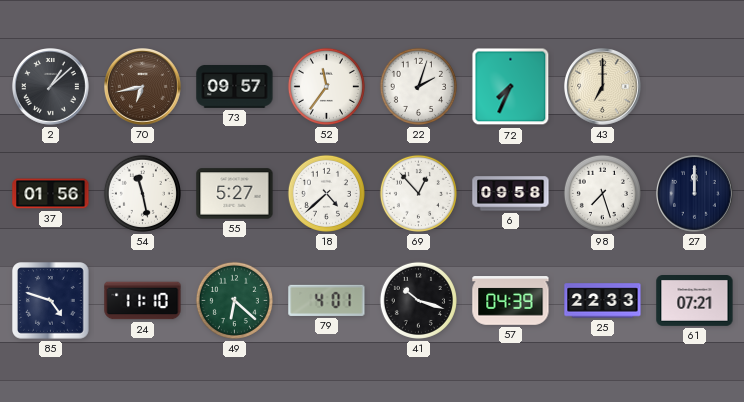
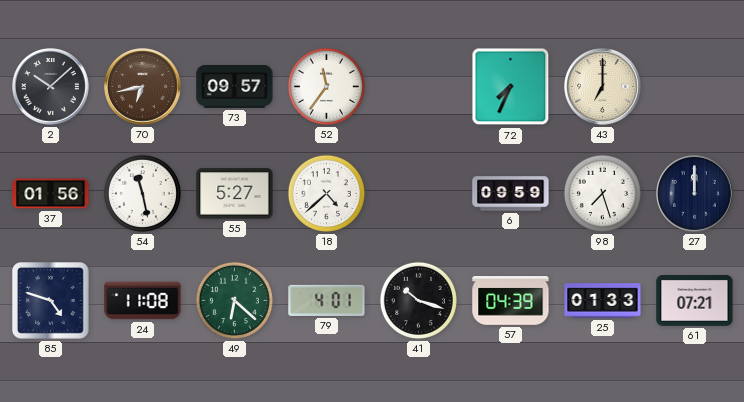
2: 1:08 -> 10:08 (51, 87)
22: 2:03 -> none (418, 86)
69: 12:53 -> none (418, 193)
6: 09:58 -> 09:59 (511, 194)
24: 11:10 -> 11:08 (143, 301)
25: 22:33 -> 01:33 (603, 301)
